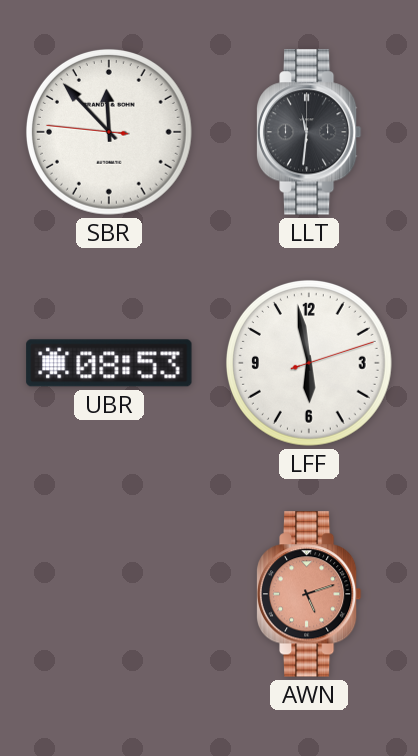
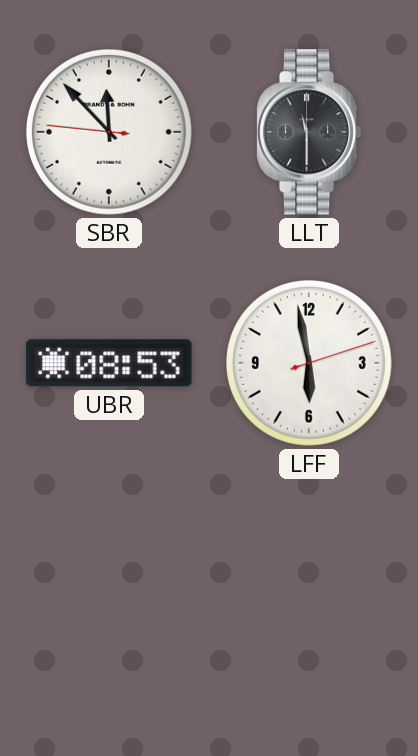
LLT: 11:31 -> 11:30 (309, 132)
AWN: 5:12 -> none (309, 594)
